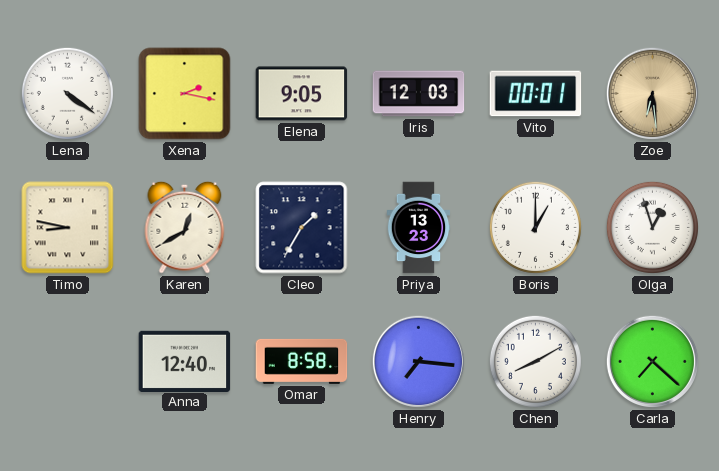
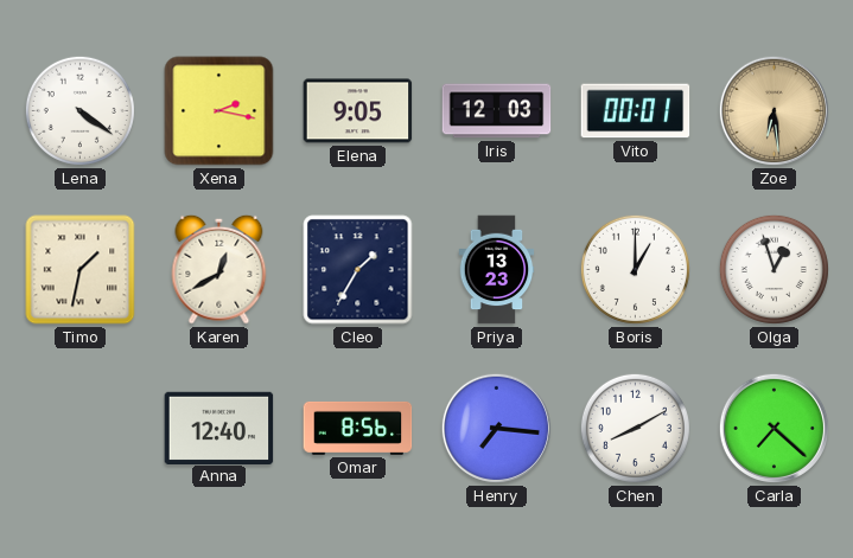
Timo: 8:47 -> 1:32 (81, 270)
Omar: 8:58 -> 8:56 (358, 428)
